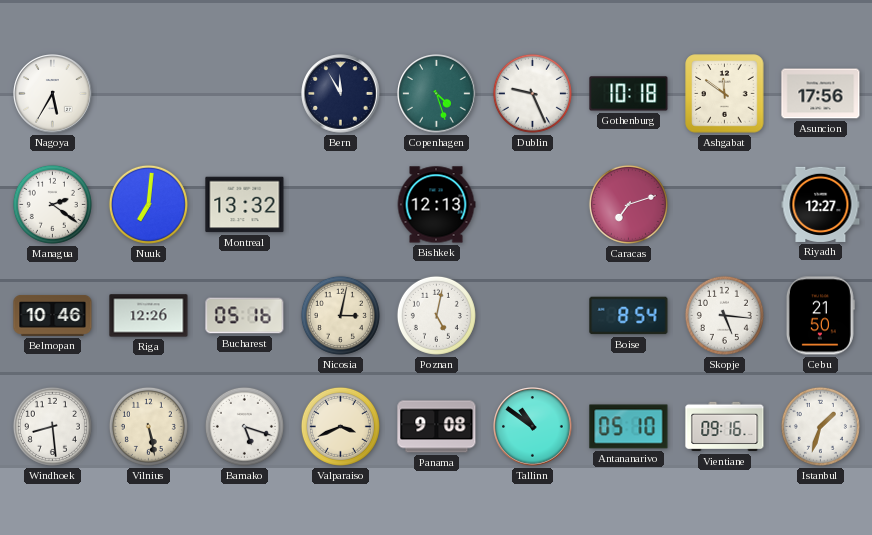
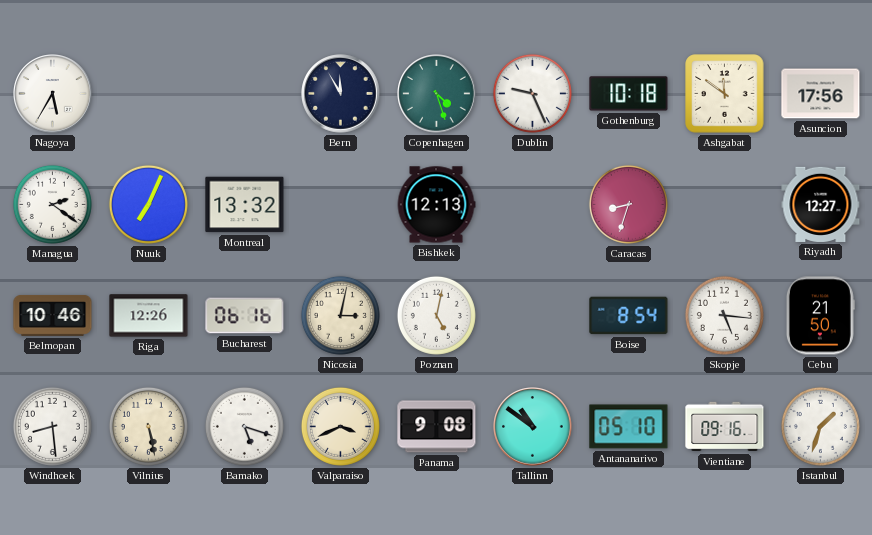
Nuuk: 7:01 -> 7:04 (148, 204)
Caracas: 7:12 -> 8:33 (628, 204)
Bucharest: 05:16 -> 06:16 (245, 316)
